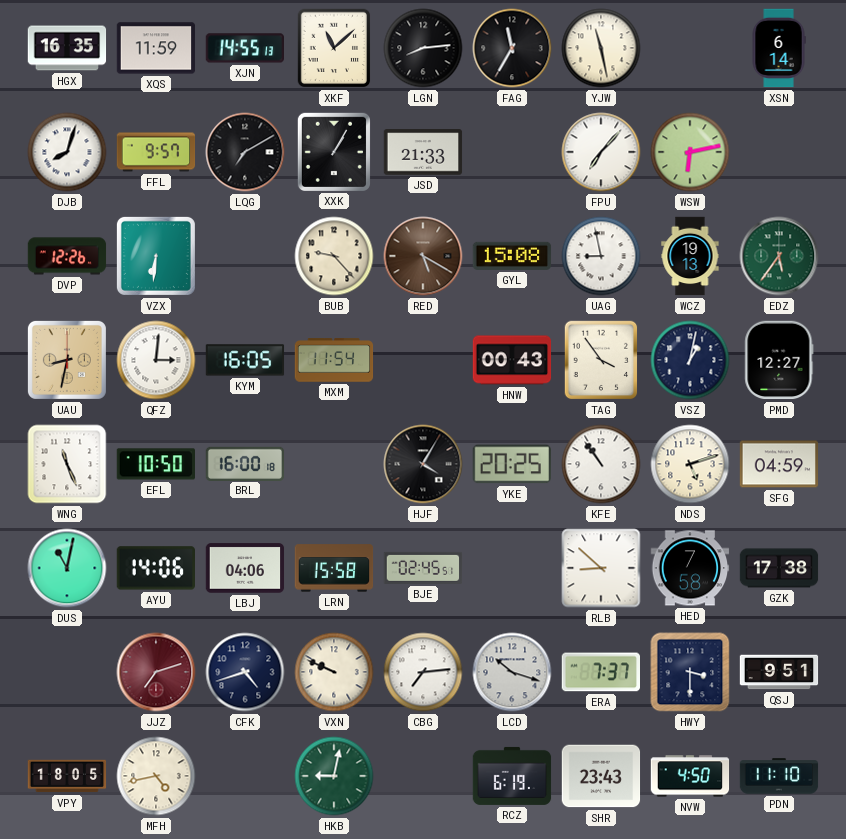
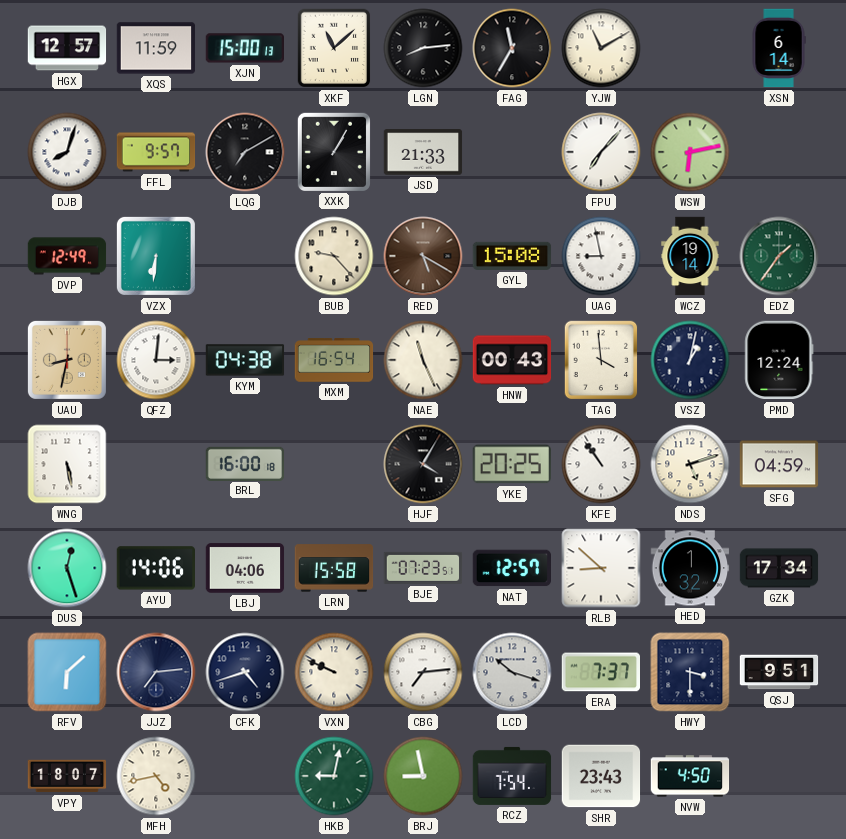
HGX: 16:35 -> 12:57 (67, 48)
XJN: 14:55 -> 15:00 (245, 48)
YJW: 11:28 -> 11:10 (601, 48)
DVP: 12:26 -> 12:49 (67, 256)
WCZ: 19:13 -> 19:14 (690, 256)
EDZ: 5:36 -> 1:36 (779, 256)
KYM: 16:05 -> 04:38 (245, 360)
MXM: 11:54 -> 16:54 (334, 360)
NAE: none -> 11:26 (423, 360)
TAG: 3:54 -> 3:59 (601, 360)
PMD: 12:27 -> 12:24 (779, 360)
WNG: 11:26 -> 5:28 (67, 464)
EFL: 10:50 -> none (155, 464)
DUS: 11:02 -> 12:27 (67, 568)
BJE: 02:45 -> 07:23 (423, 568)
NAT: none -> 12:57 (512, 568)
HED: 7:58 -> 1:32 (690, 568)
GZK: 17:38 -> 17:34 (779, 568)
RFV: none -> 6:08 (67, 672)
JJZ: 7:12 -> 7:14 (156, 672)
JJZ dial: burgundy -> navy (156, 672)
VPY: 18:05 -> 18:07 (67, 776)
BRJ: none -> 8:58 (423, 776)
RCZ: 6:19 -> 7:54 (512, 776)
PDN: 11:10 -> none (779, 776)
